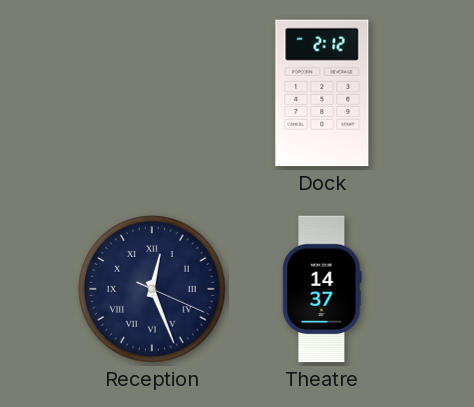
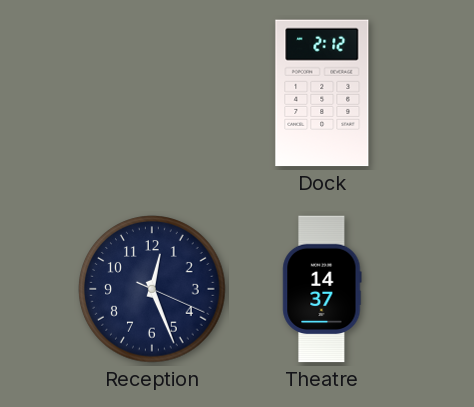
Reception numerals: Roman -> Arabic (152, 289)
